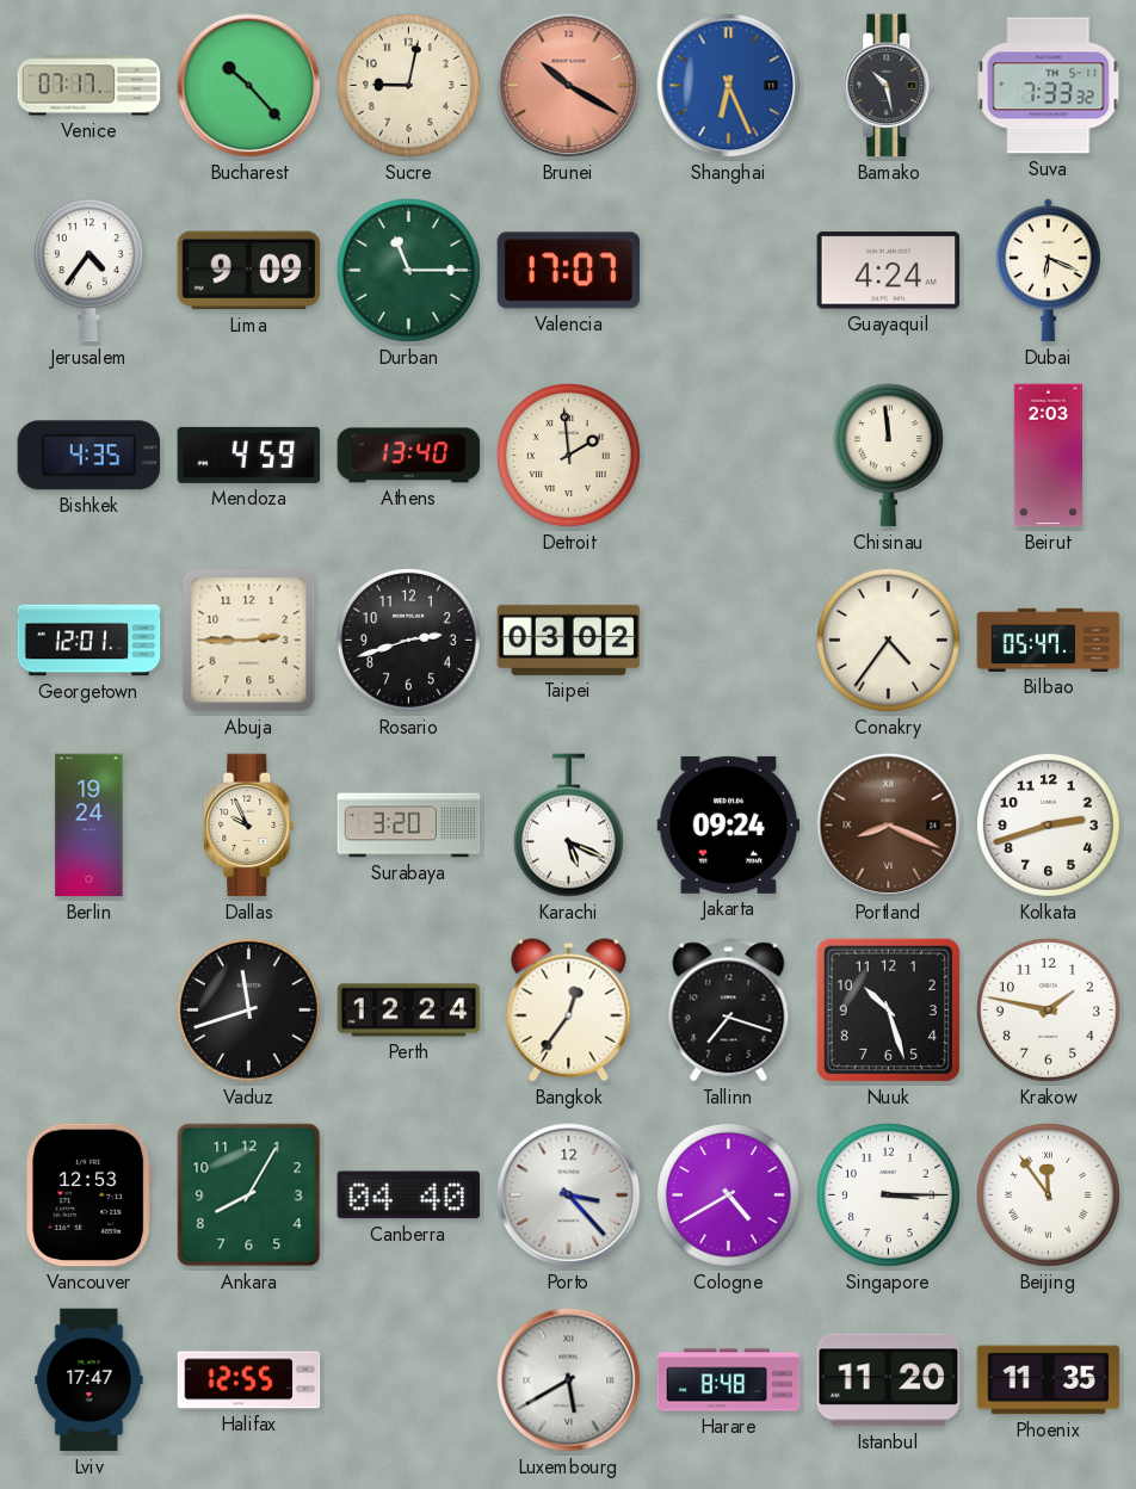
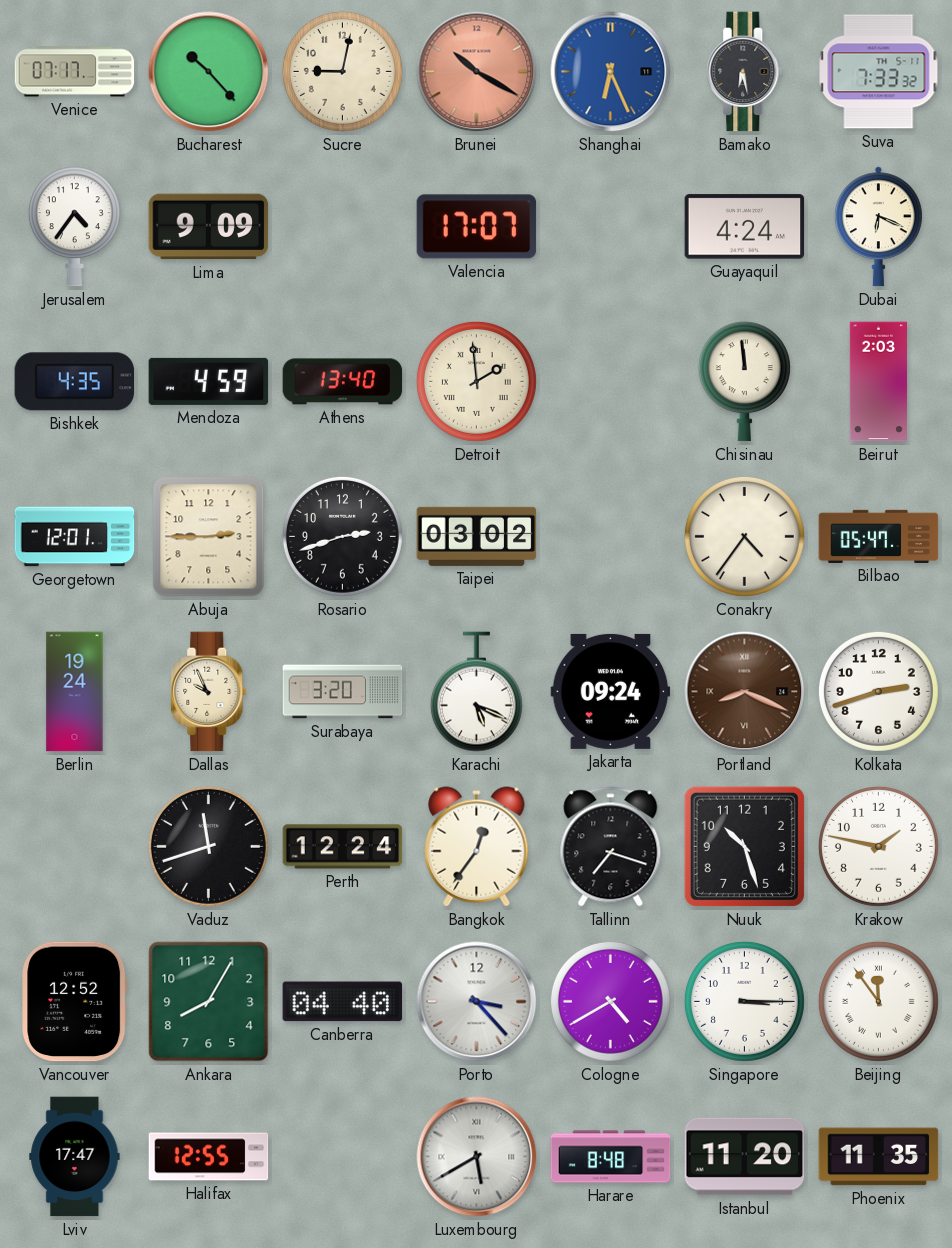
Bamako: 10:28 -> 6:28 (745, 72)
Durban: 11:15 -> none (408, 270)
Vancouver: 12:53 -> 12:52 (75, 1002)
